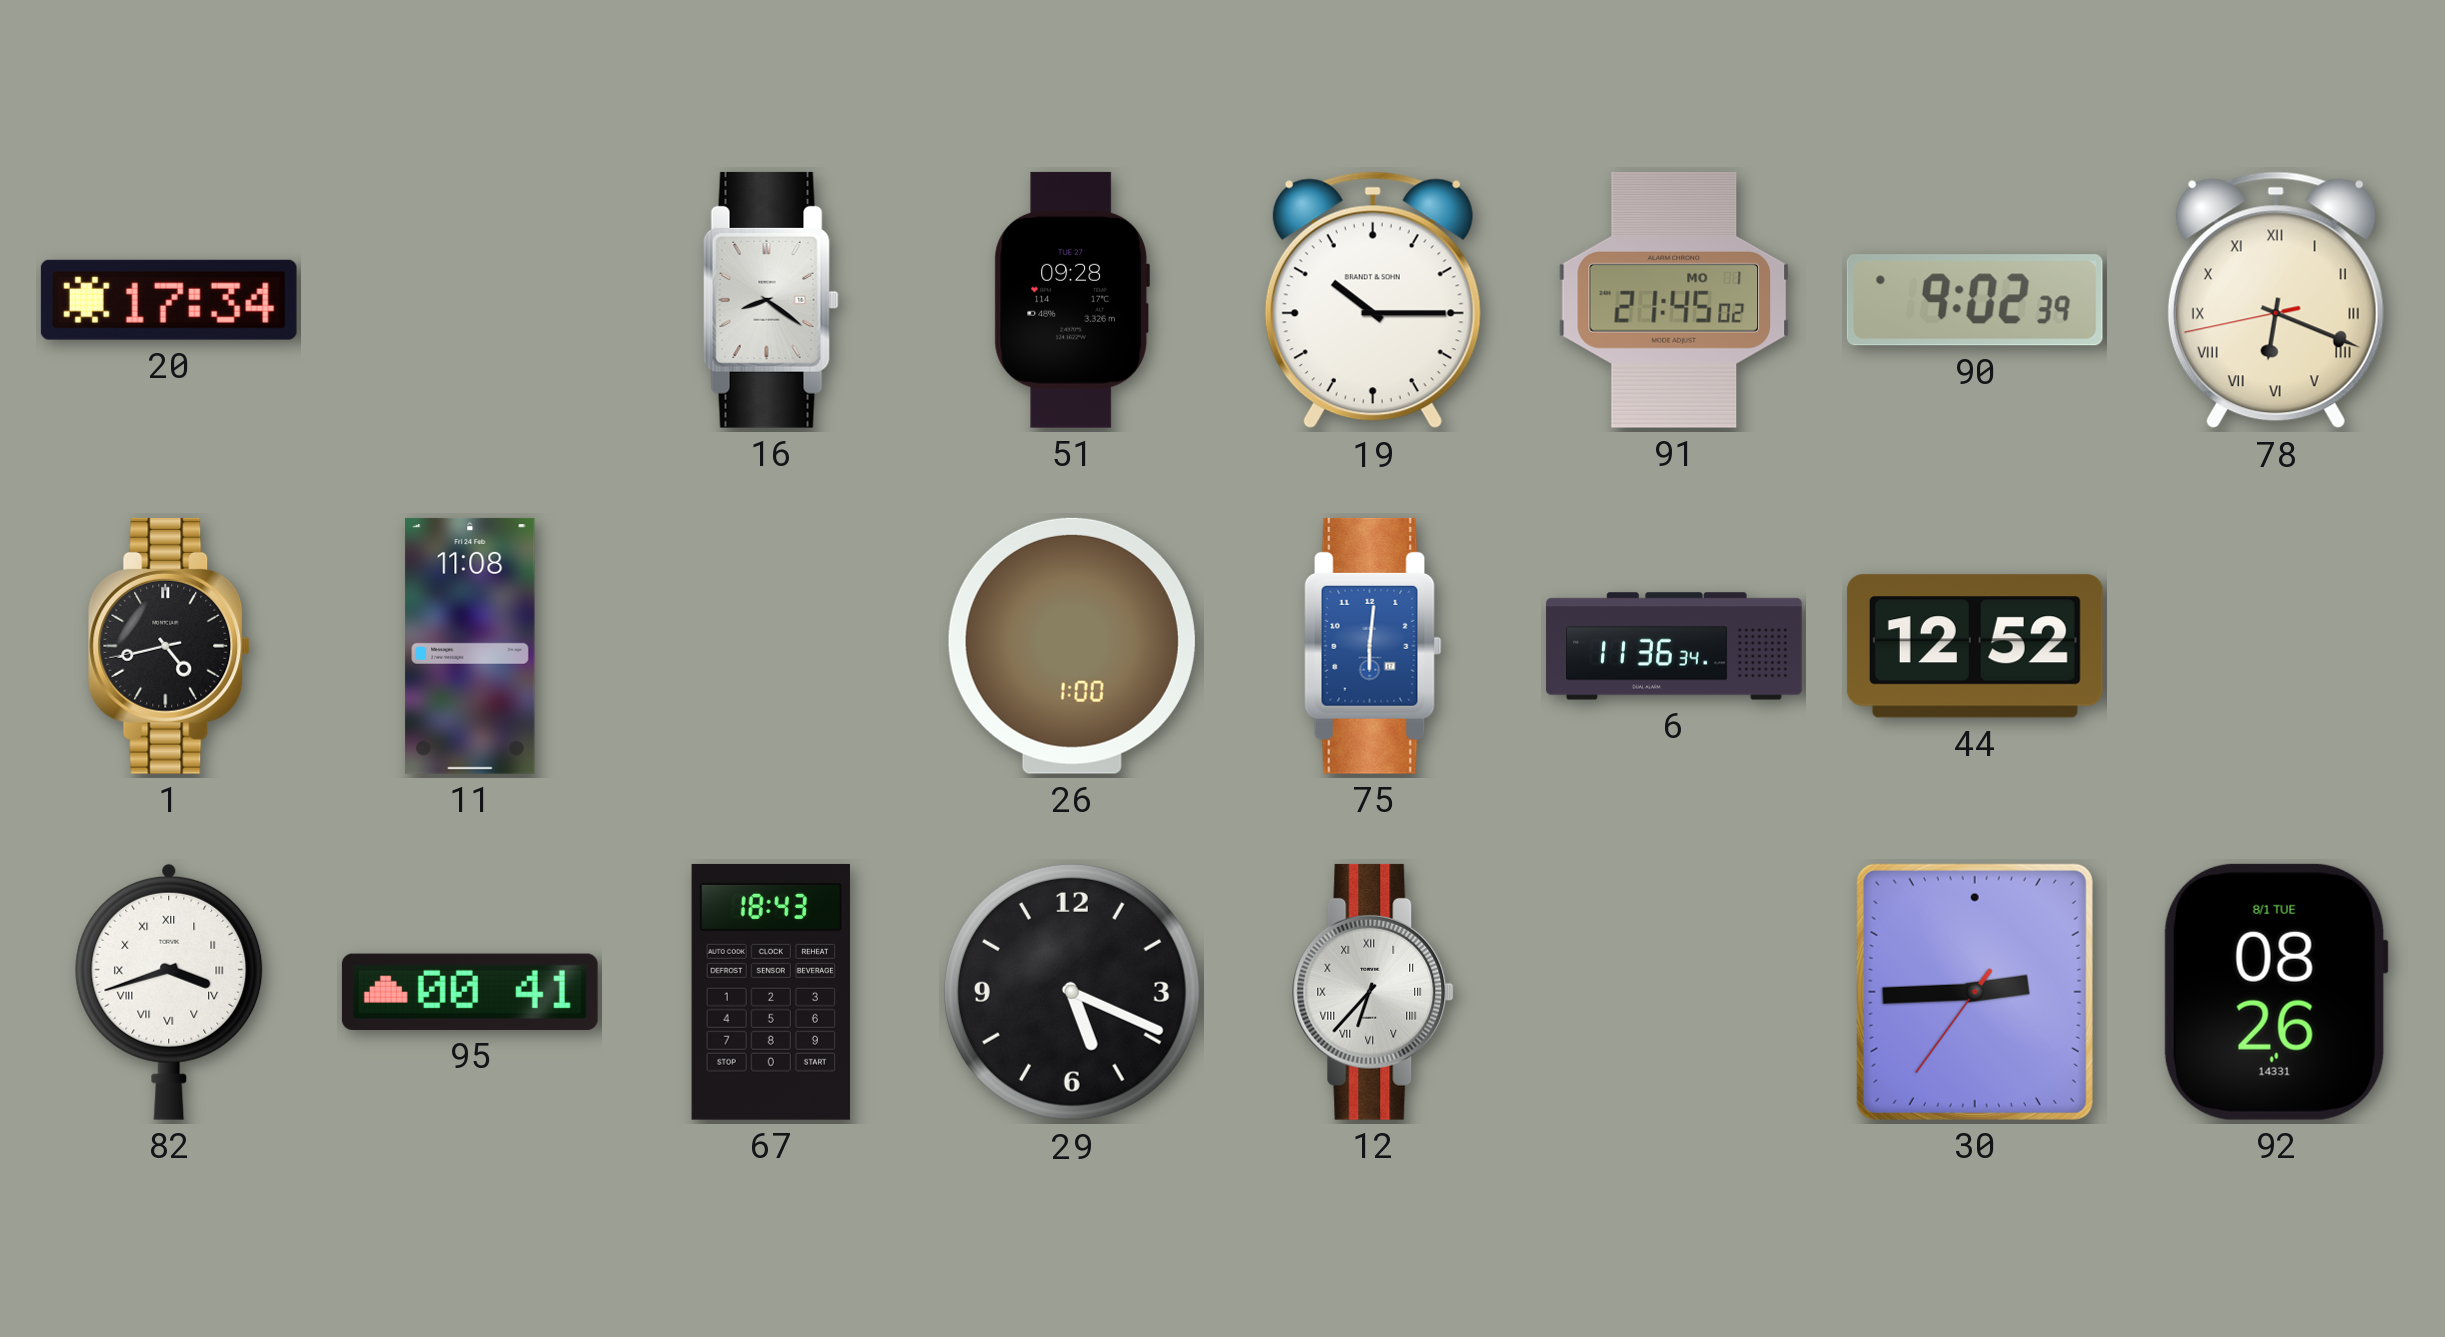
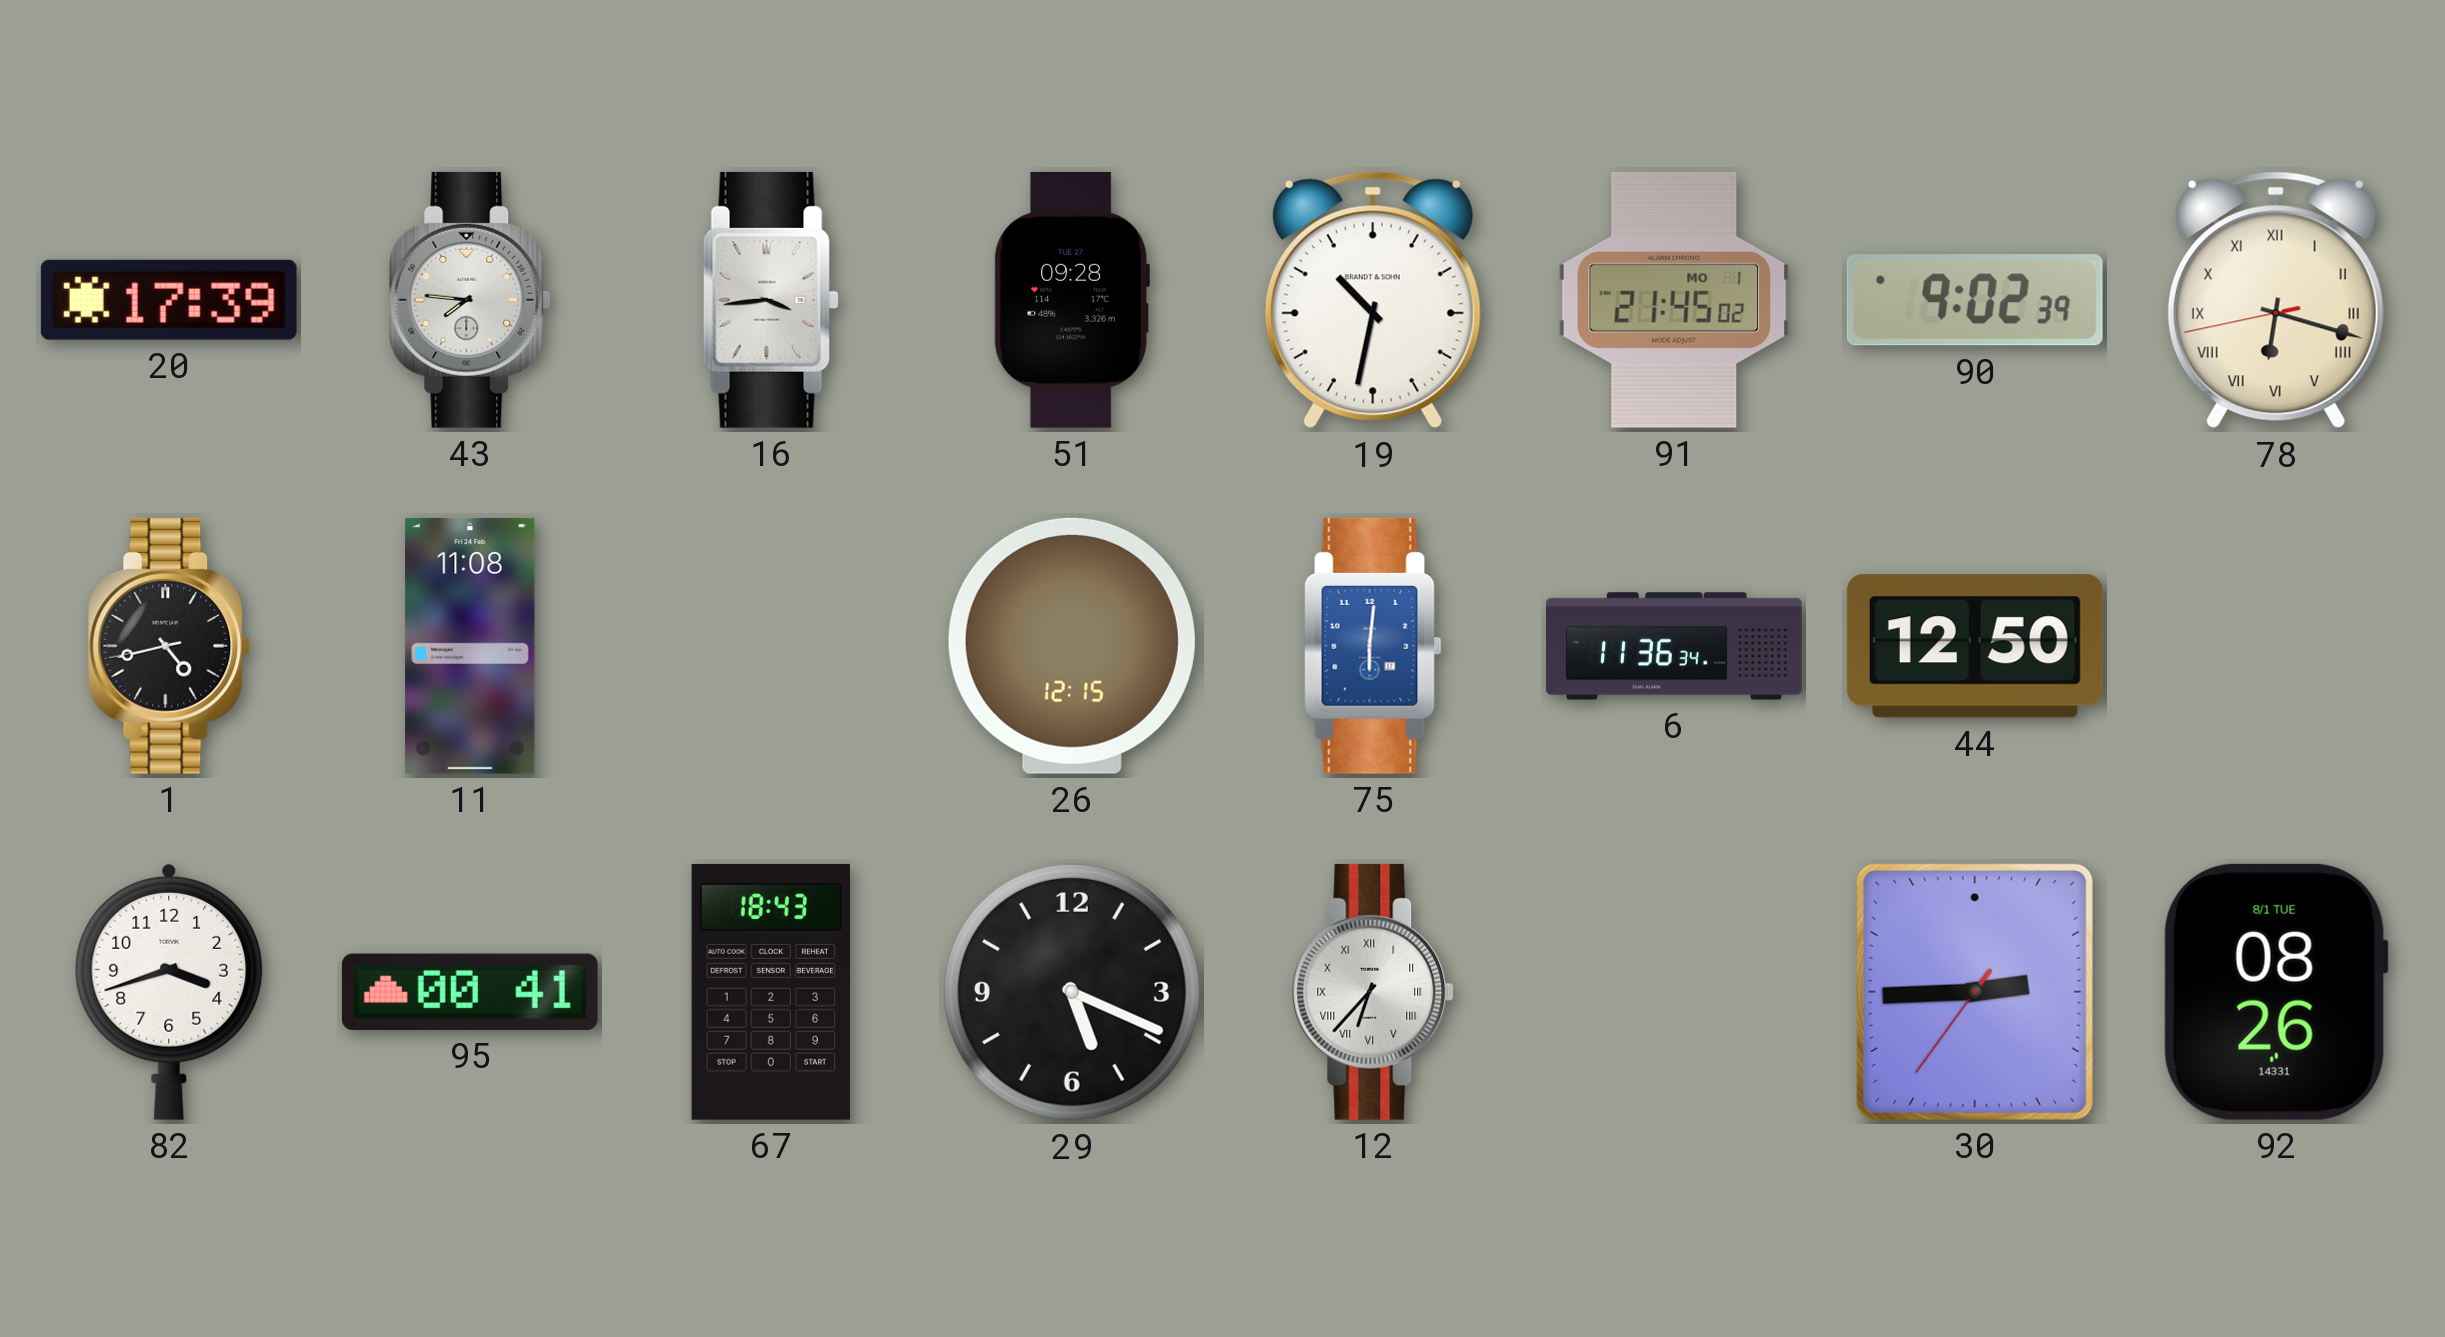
20: 17:34 -> 17:39 (169, 300)
43: none -> 7:46 (470, 300)
16: 8:21 -> 3:44 (771, 300)
19: 10:15 -> 10:32 (1373, 300)
78: 6:18 -> 6:17 (2276, 300)
26: 1:00 -> 12:15 (1072, 646)
44: 12:52 -> 12:50 (1975, 646)
82 numerals: Roman -> Arabic (169, 992)
